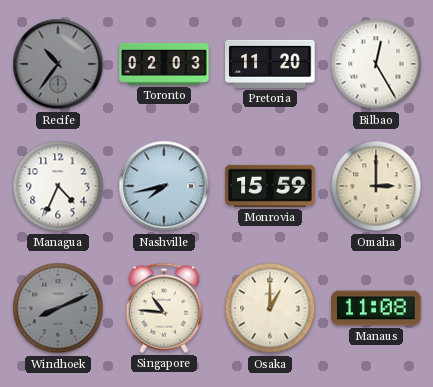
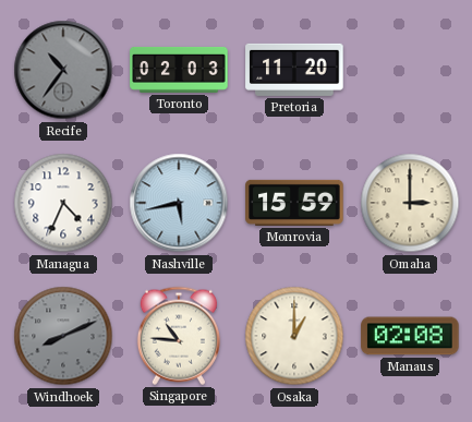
Bilbao: 12:25 -> none (376, 64)
Nashville: 7:43 -> 5:43 (179, 203)
Manaus: 11:08 -> 02:08 (410, 336)
